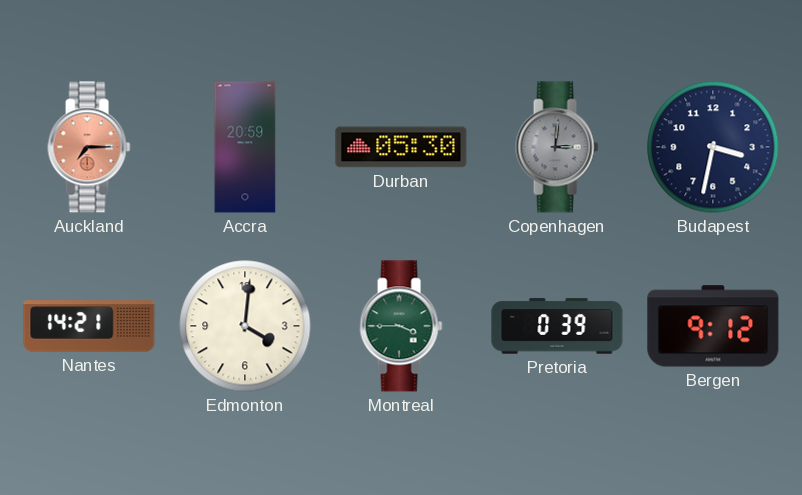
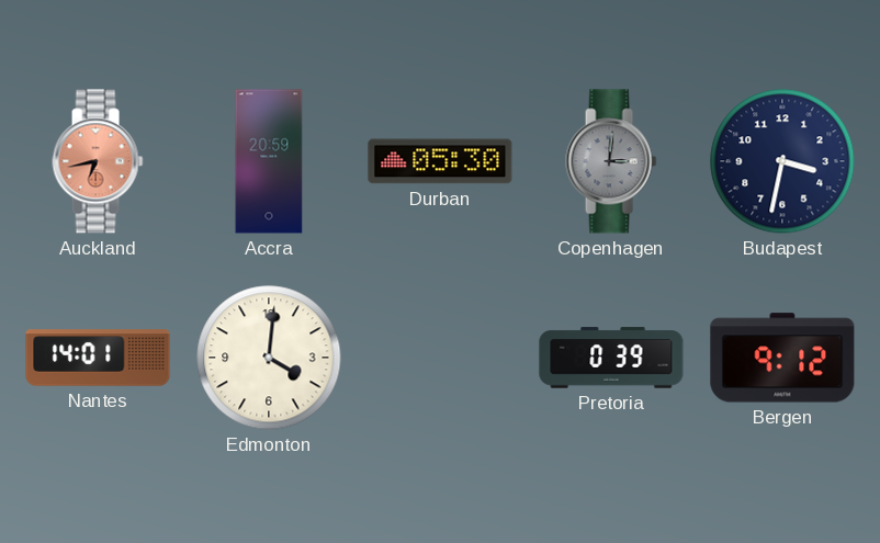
Auckland: 7:15 -> 6:43 (98, 161)
Nantes: 14:21 -> 14:01 (98, 358)
Montreal: 3:45 -> none (401, 326)
